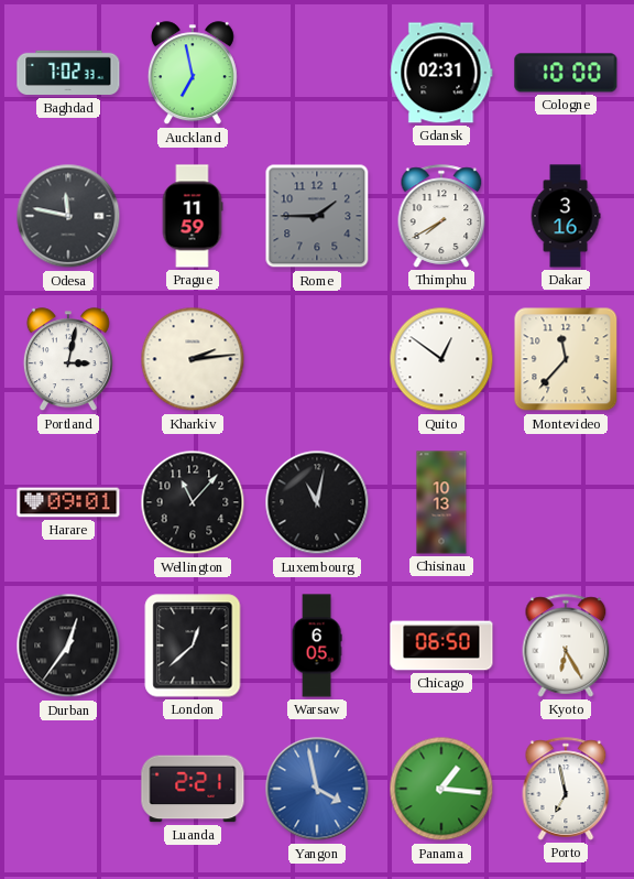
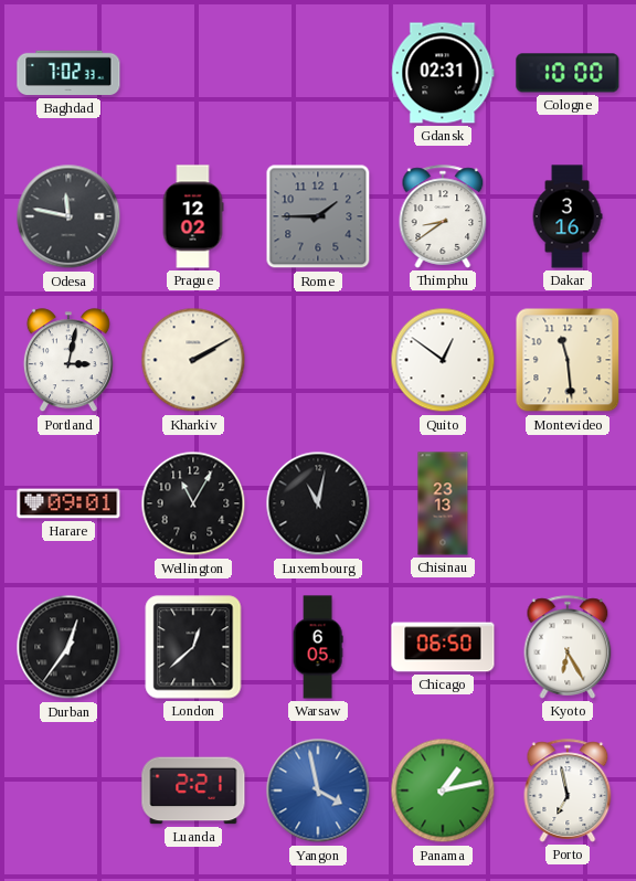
Auckland: 6:58 -> none (193, 74)
Prague: 11:59 -> 12:02 (193, 216)
Thimphu: 7:40 -> 8:39 (443, 216)
Kharkiv: 2:14 -> 2:10 (193, 360)
Montevideo: 11:37 -> 11:29 (568, 360)
Wellington: 11:07 -> 11:05 (193, 503)
Chisinau: 10:13 -> 23:13 (443, 503)
Panama: 1:16 -> 1:13 (443, 790)
